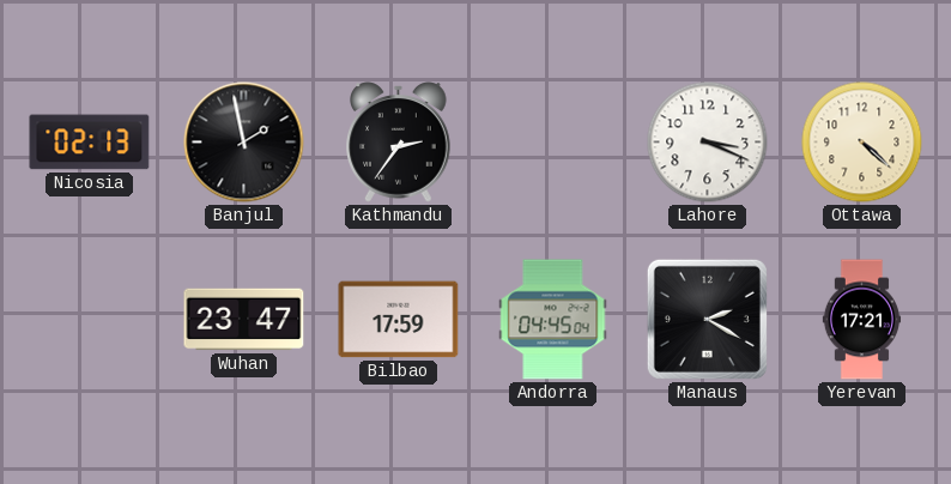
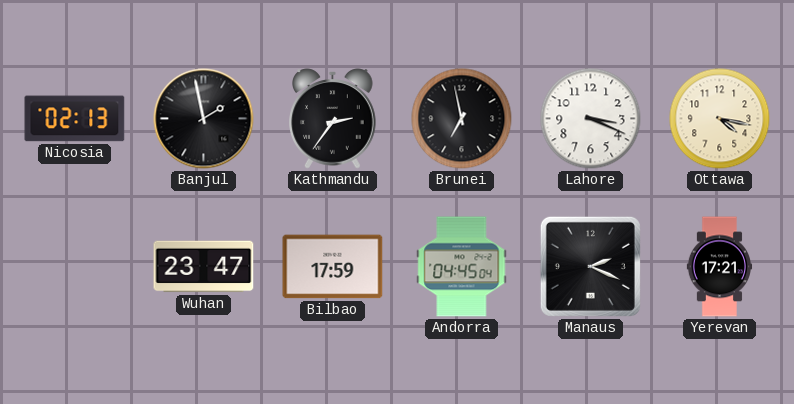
Brunei: none -> 6:58 (462, 119)
Ottawa: 4:22 -> 4:17 (720, 119)
Manaus: 2:20 -> 2:19 (590, 266)
